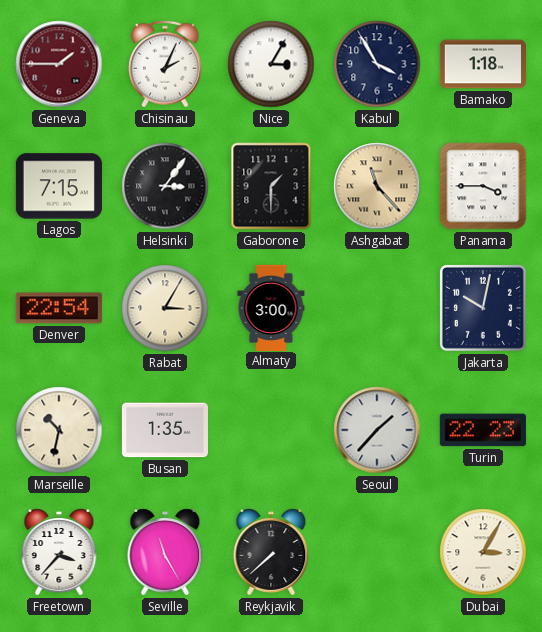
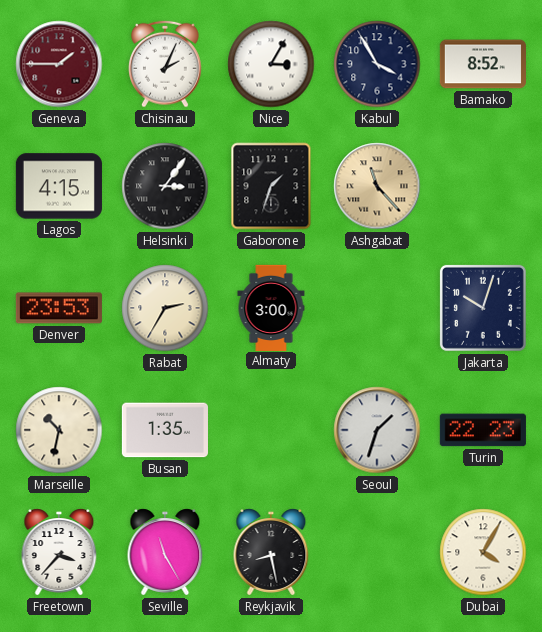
Bamako: 1:18 -> 8:52 (483, 64)
Lagos: 7:15 -> 4:15 (59, 186)
Gaborone: 1:30 -> 1:33 (271, 186)
Panama: 3:45 -> none (483, 186)
Denver: 22:54 -> 23:53 (59, 308)
Rabat: 3:05 -> 2:35 (165, 308)
Jakarta: 10:02 -> 10:03 (483, 308)
Seoul: 1:37 -> 1:33 (377, 430)
Reykjavik: 7:38 -> 8:28 (271, 552)
Dubai: 3:05 -> 4:05 (483, 552)
